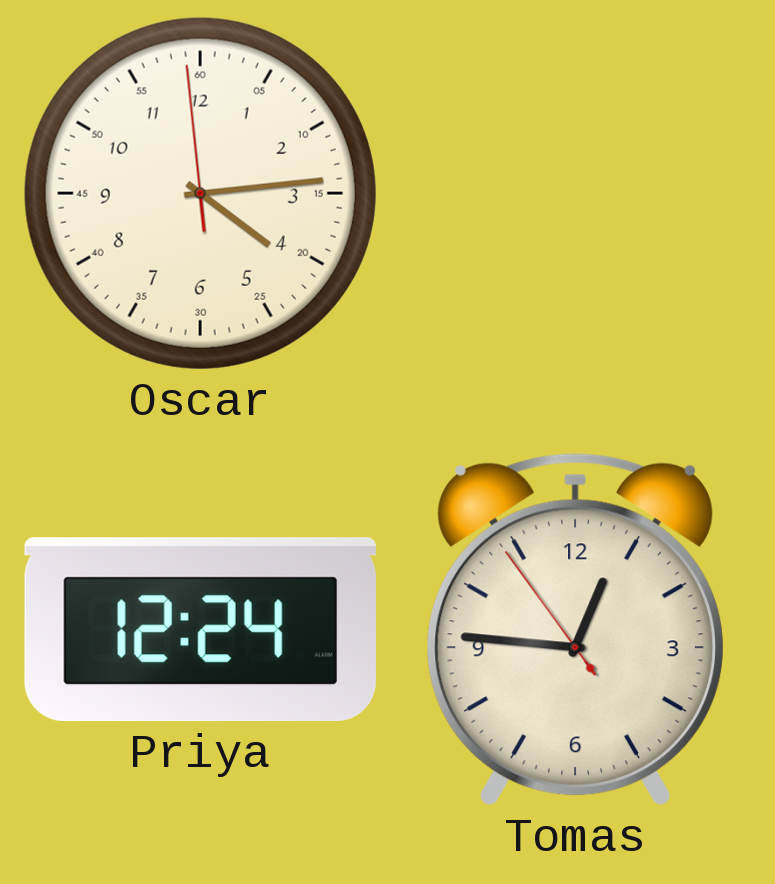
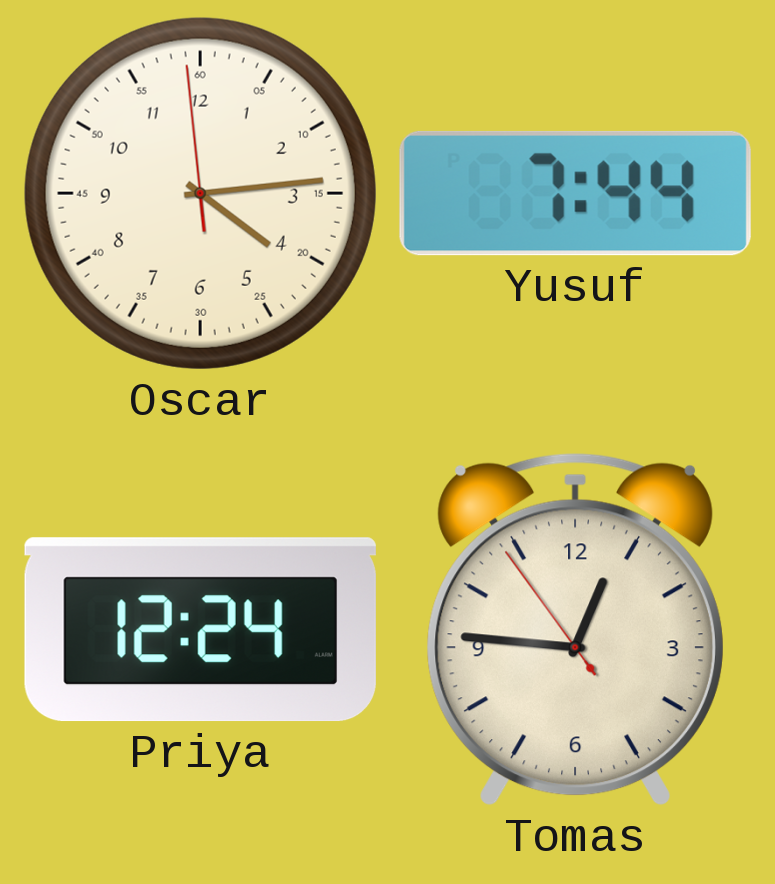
Yusuf: none -> 7:44 (575, 193)
